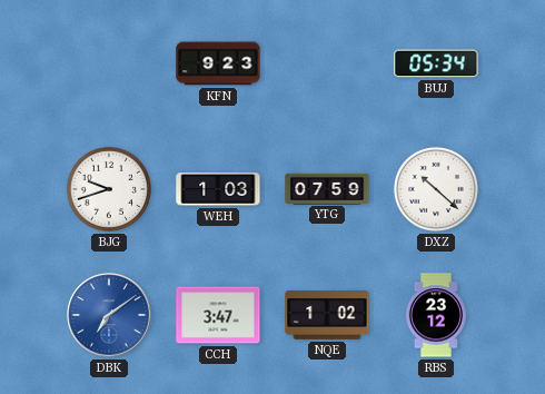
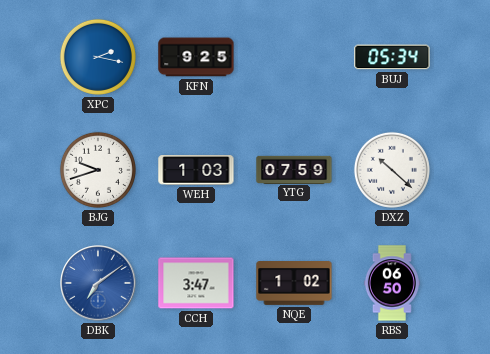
XPC: none -> 2:17 (98, 57)
KFN: 9:23 -> 9:25 (196, 57)
RBS: 23:12 -> 06:50 (392, 283)
